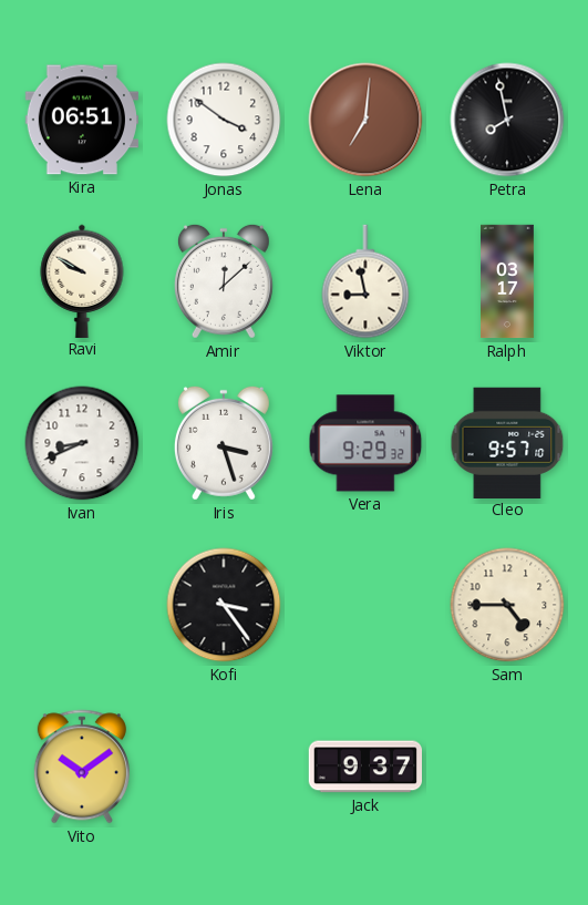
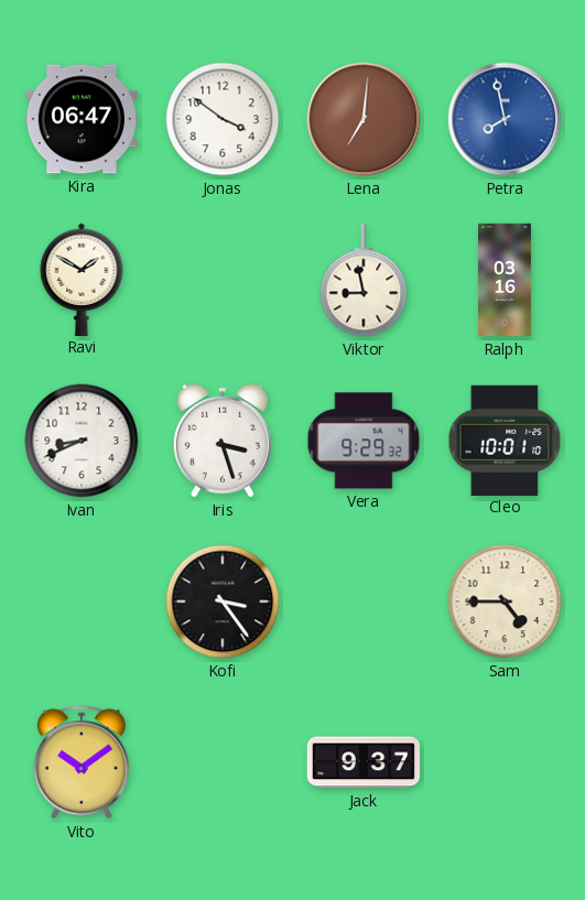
Kira: 06:51 -> 06:47 (80, 119)
Petra dial: black -> blue (505, 119)
Ravi: 9:50 -> 1:50 (82, 279)
Amir: 12:08 -> none (224, 281)
Ralph: 03:17 -> 03:16 (506, 280)
Cleo: 9:57 -> 10:01 (505, 440)
